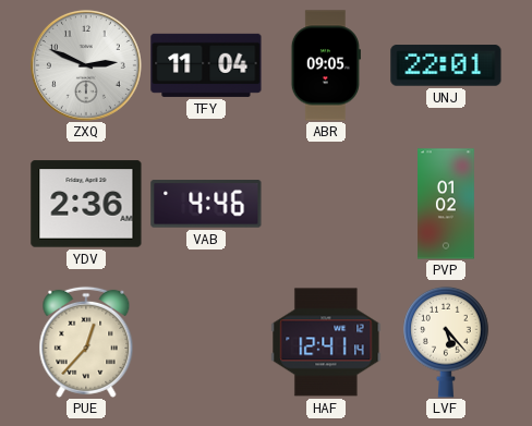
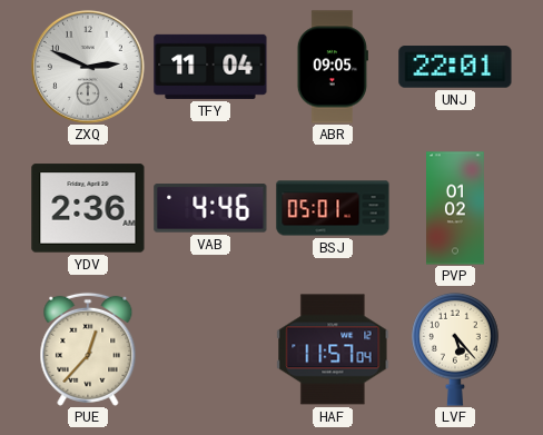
BSJ: none -> 05:01 (333, 208)
HAF: 12:41 -> 11:57 (333, 349)
